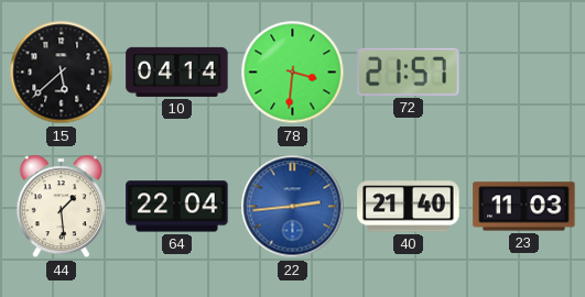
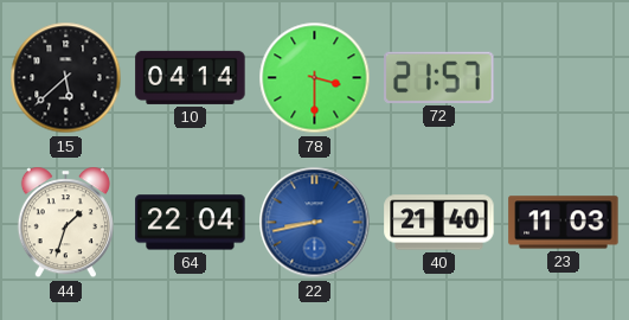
78: 3:31 -> 3:30 (315, 78)
44: 1:29 -> 1:33 (65, 223)
22: 2:44 -> 8:43 (315, 223)
